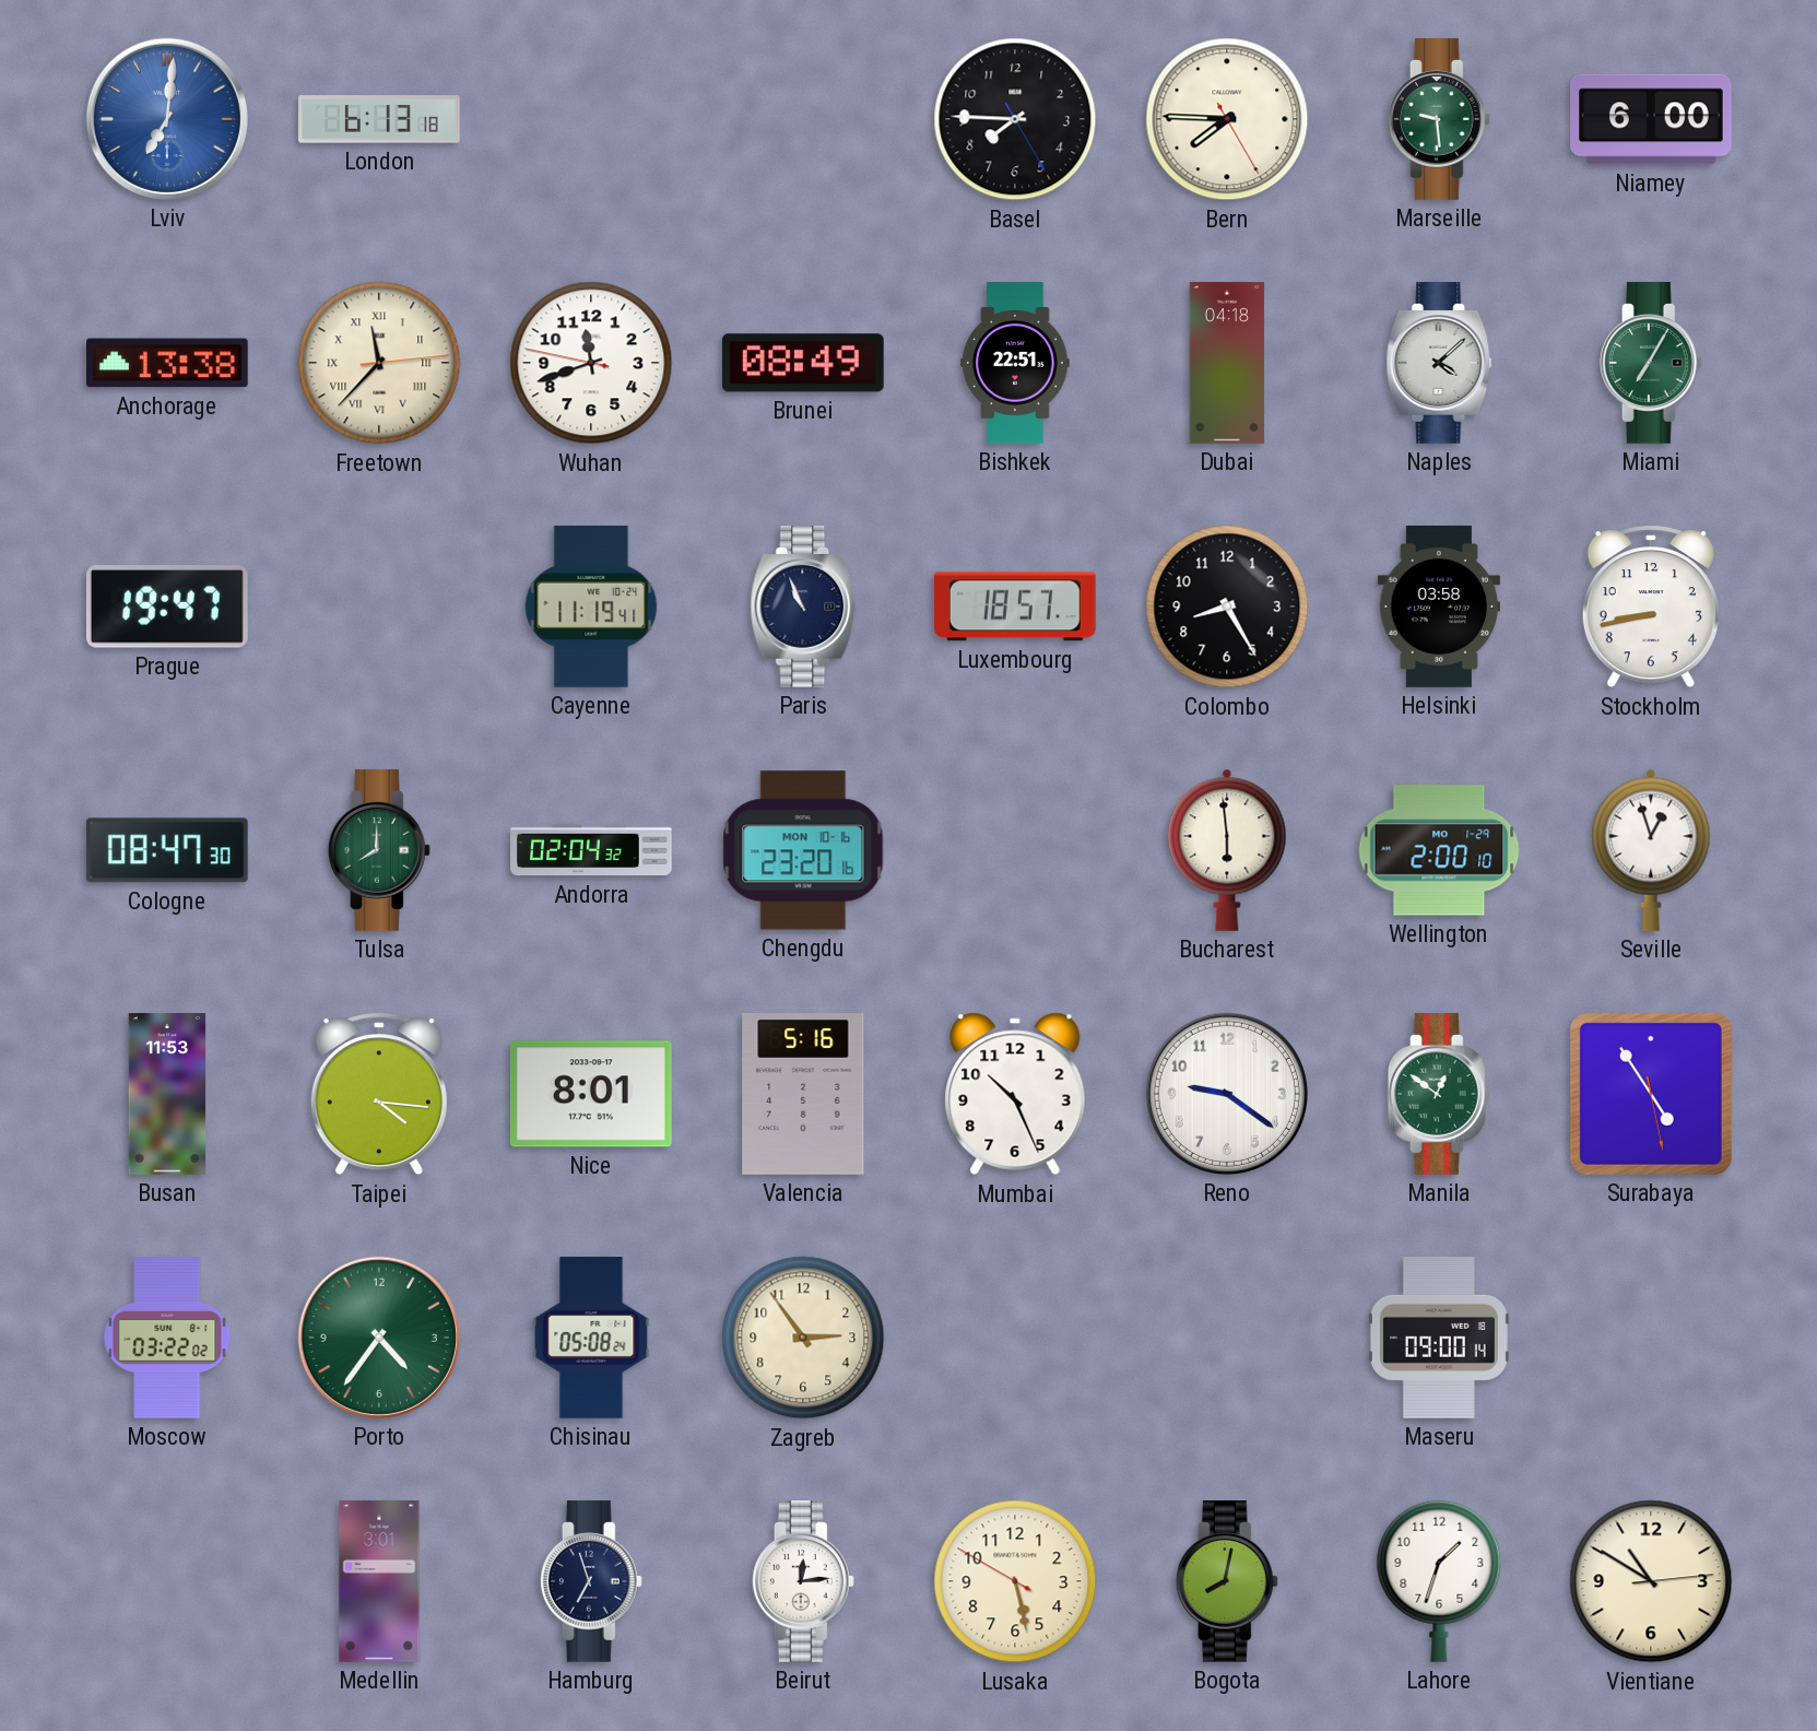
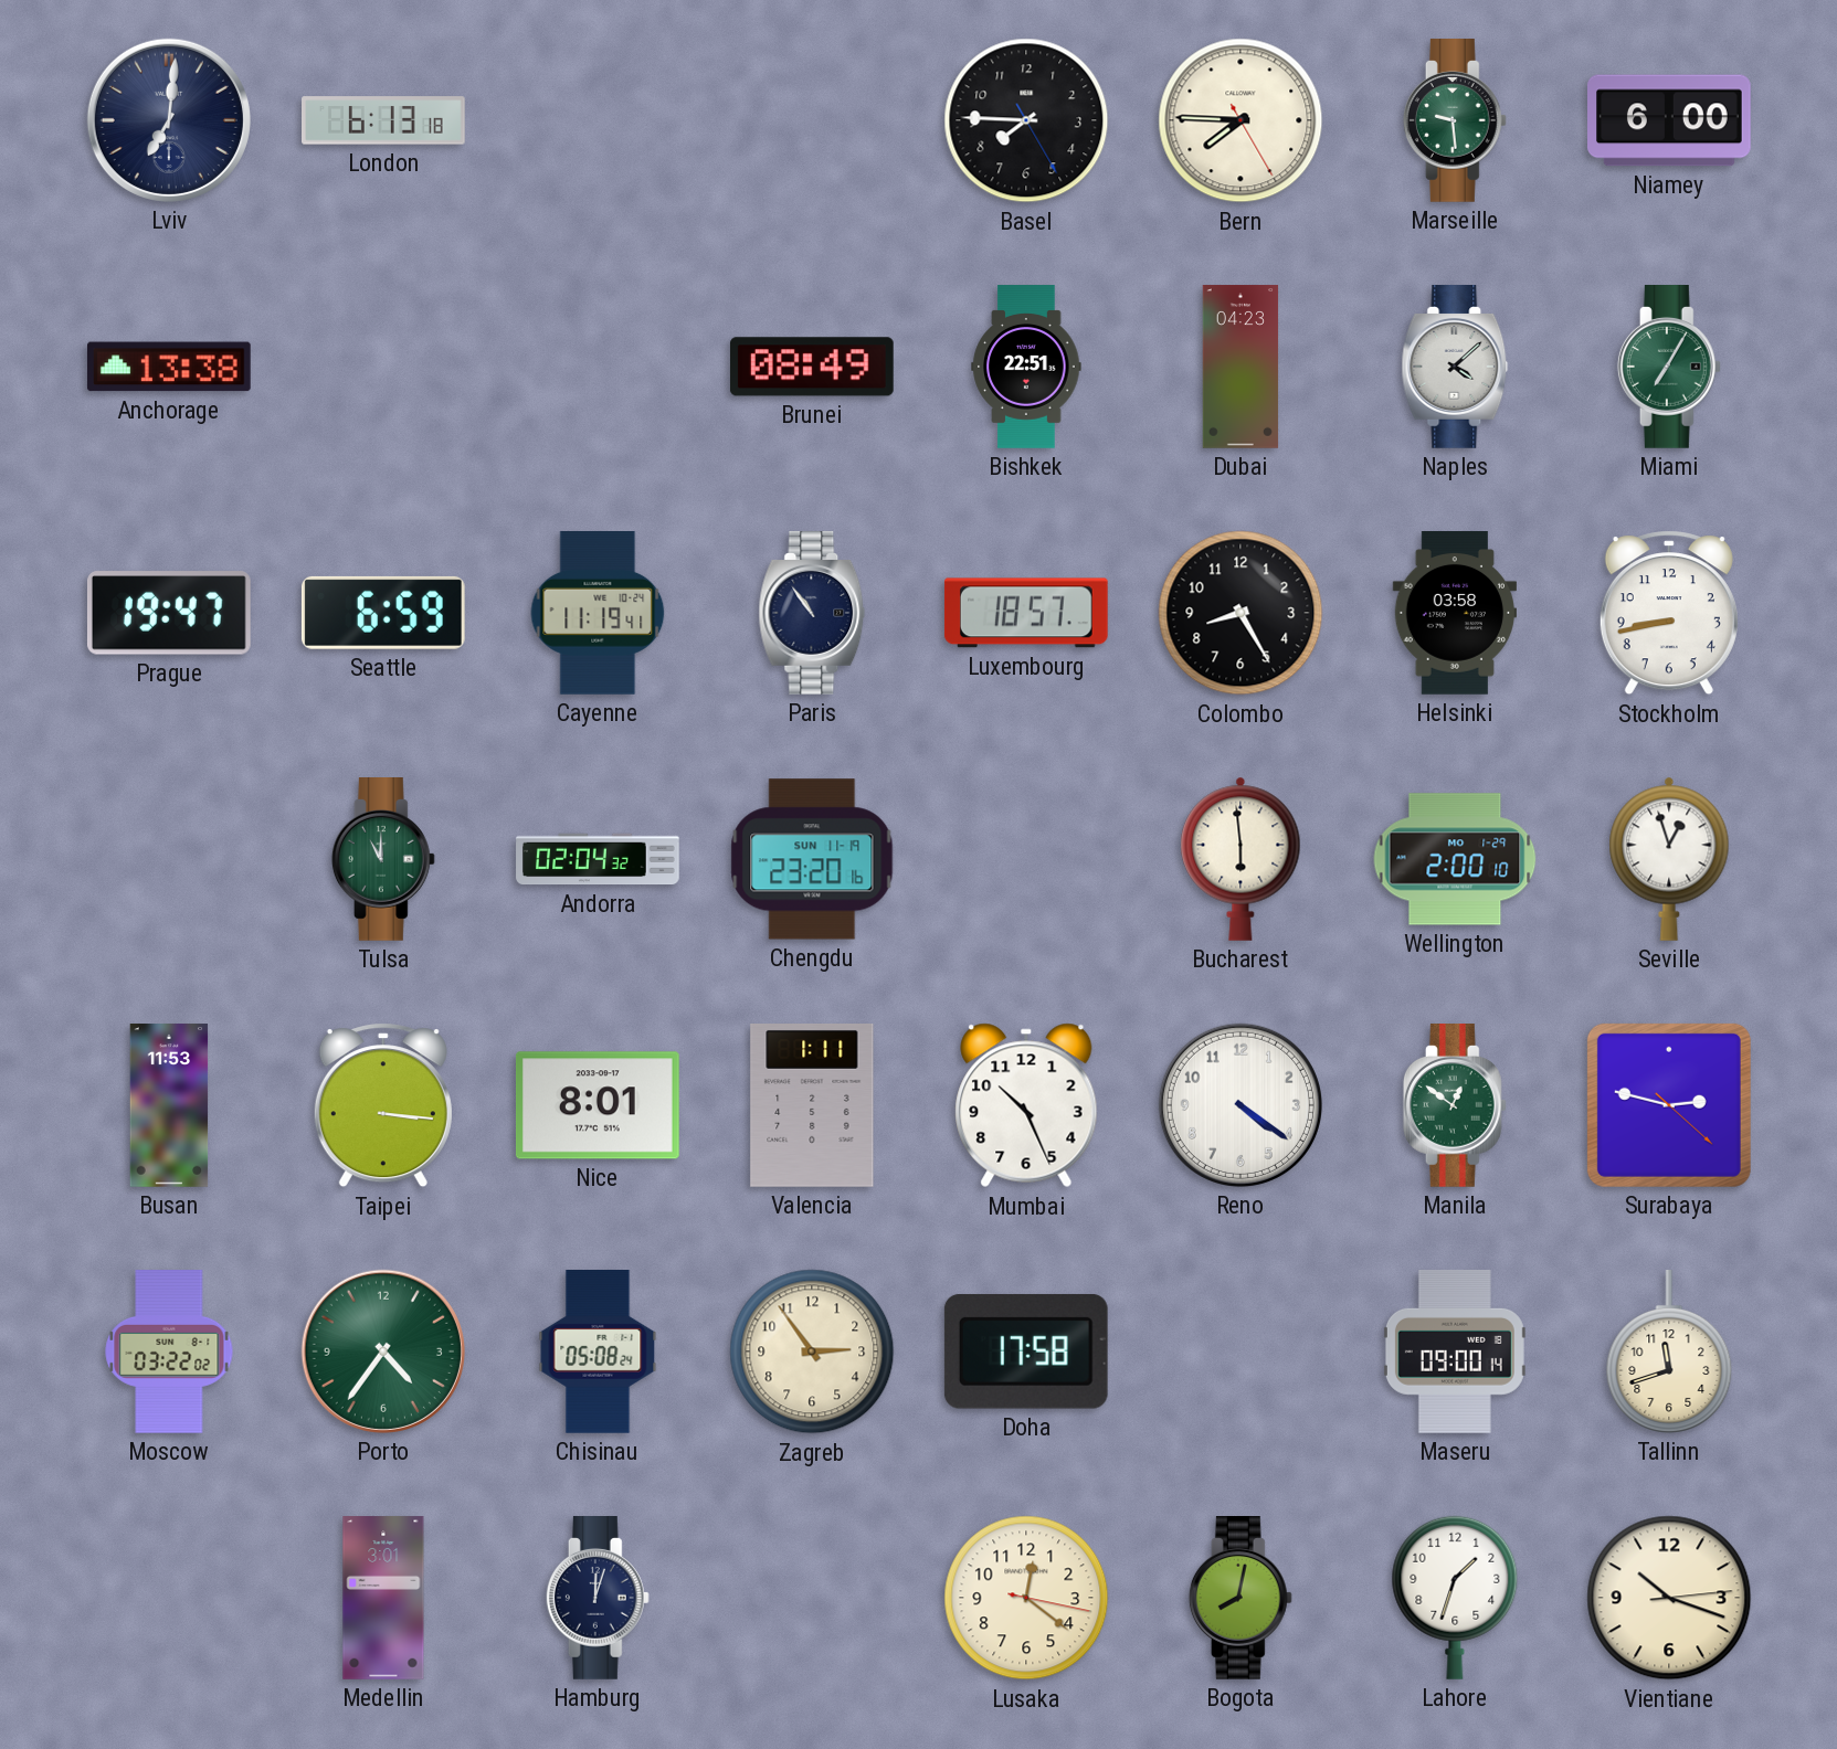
Lviv dial: blue -> navy (169, 120)
Freetown: 11:37 -> none (379, 363)
Wuhan: 11:41 -> none (591, 363)
Dubai: 04:18 -> 04:23 (1240, 367)
Seattle: none -> 6:59 (383, 613)
Paris: 10:56 -> 10:54 (812, 614)
Cologne: 08:47 -> none (167, 850)
Tulsa: 8:00 -> 11:00 (383, 860)
Chengdu date: MON 10-16 -> SUN 11-19 (812, 859)
Taipei: 4:16 -> 3:16 (383, 1105)
Valencia: 5:16 -> 1:11 (812, 1106)
Reno: 9:21 -> 4:21 (1240, 1105)
Surabaya: 4:54 -> 2:47 (1669, 1105)
Doha: none -> 17:58 (1026, 1351)
Tallinn: none -> 11:42 (1669, 1353)
Hamburg: 6:57 -> 12:03 (598, 1599)
Beirut: 12:14 -> none (803, 1582)
Lusaka: 5:27 -> 12:21 (1026, 1598)
Vientiane: 10:50 -> 10:18 (1669, 1598)
